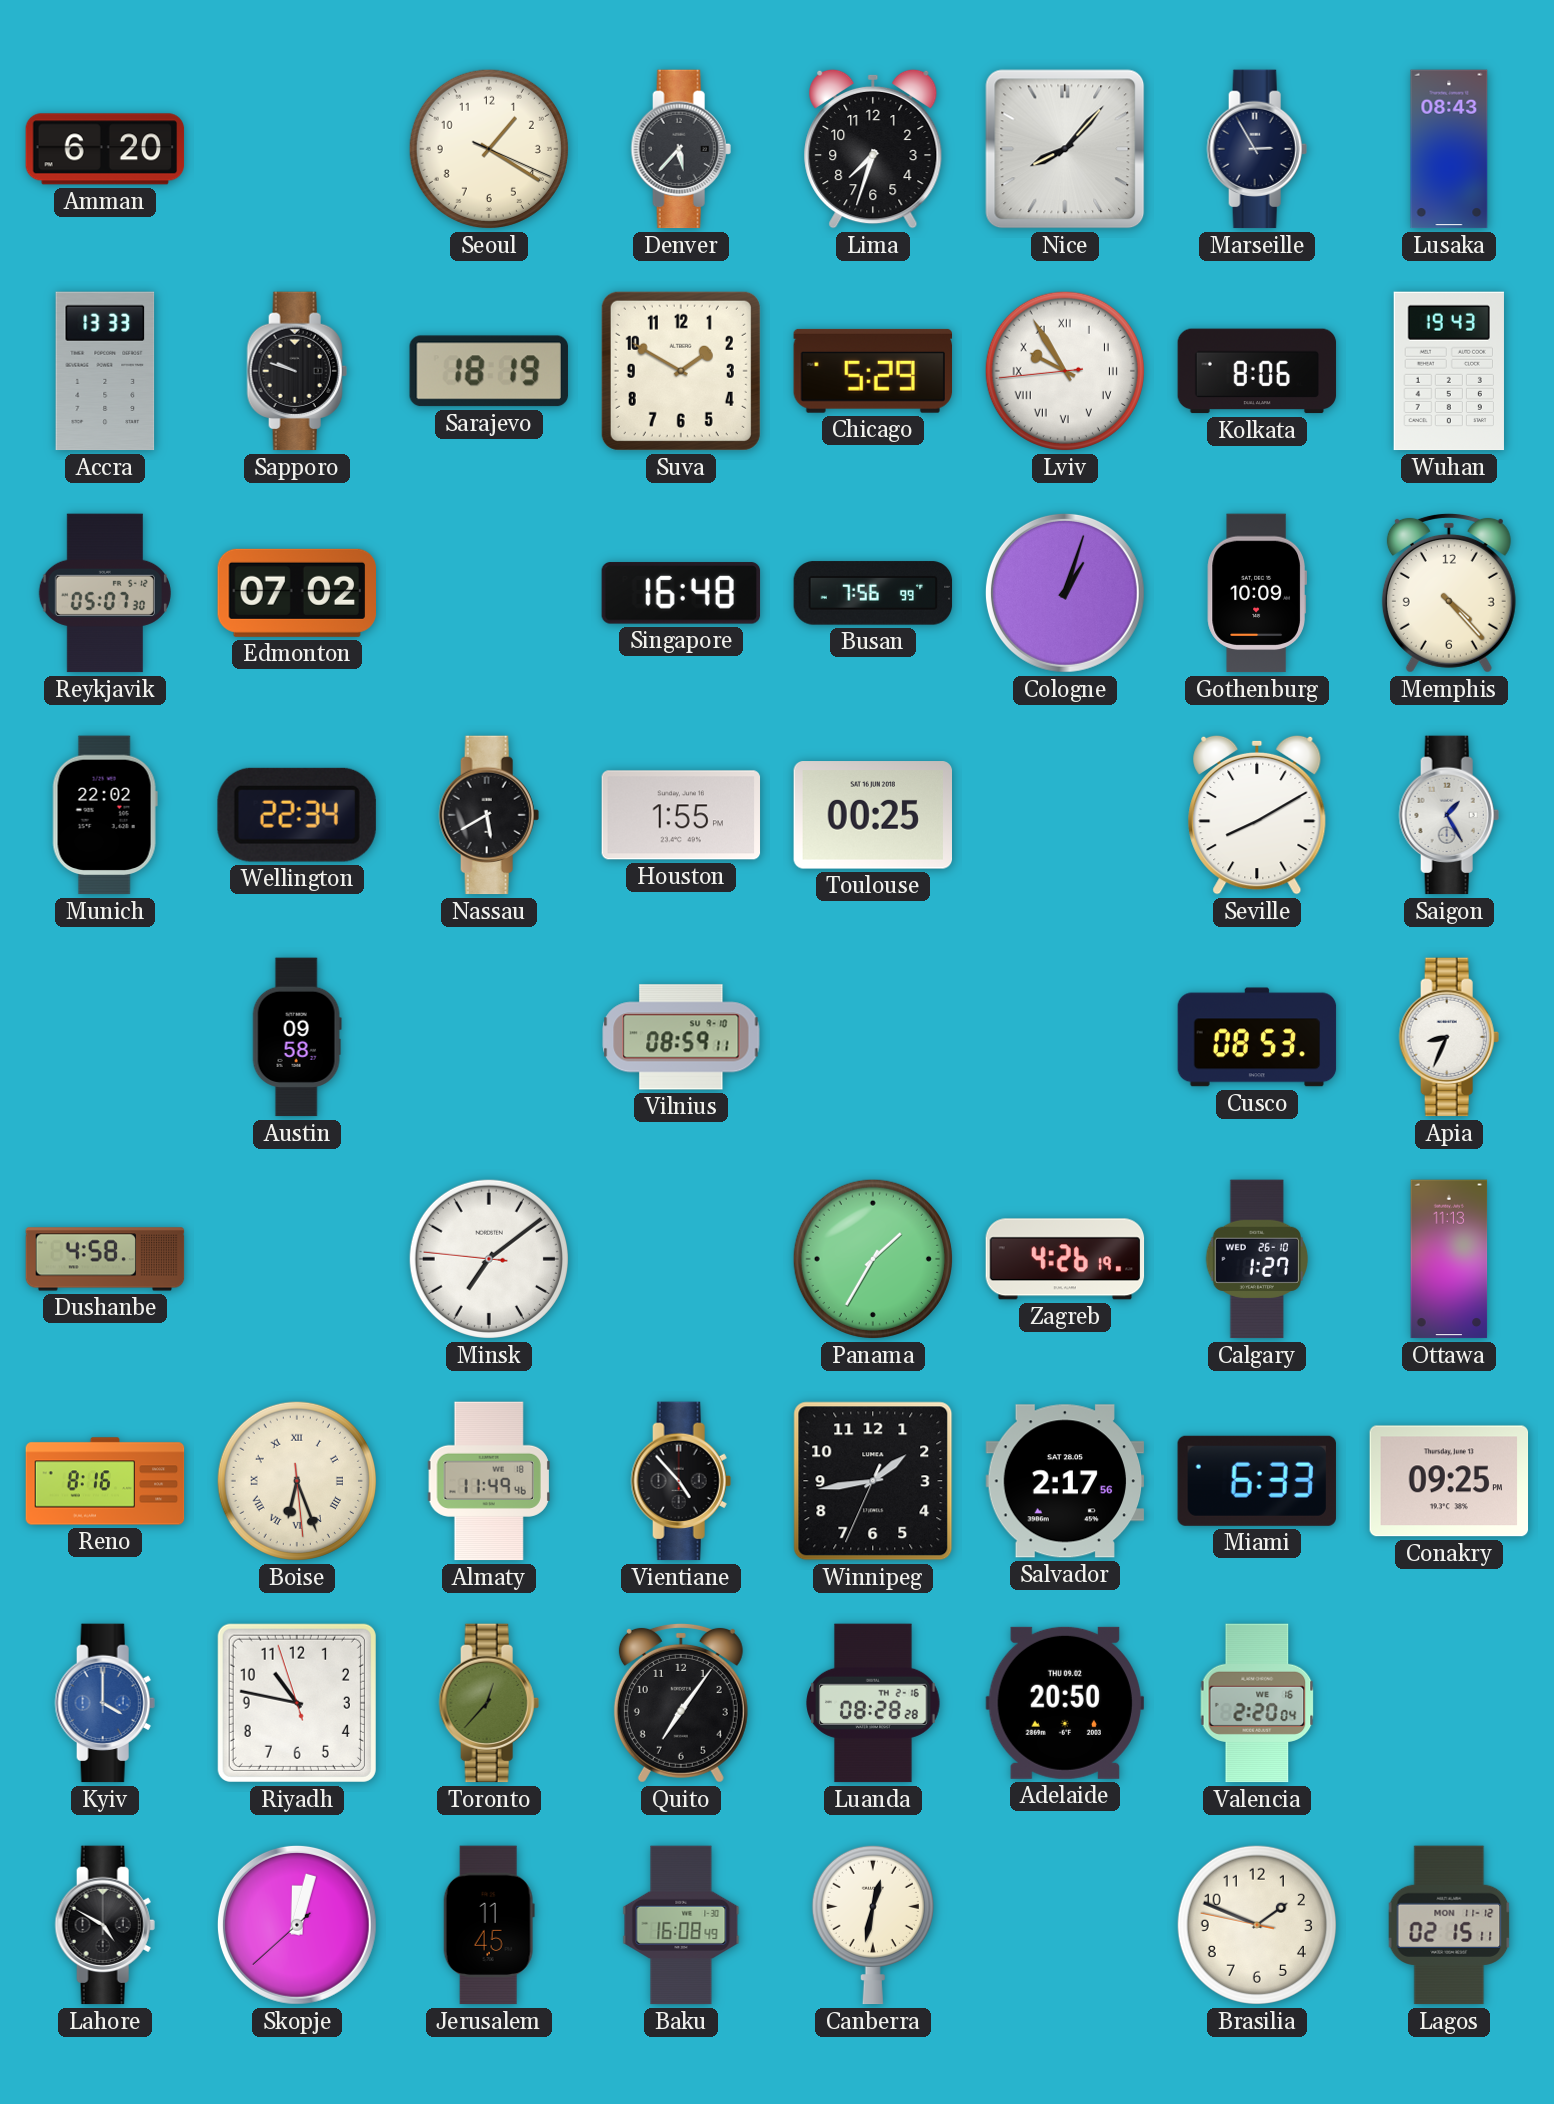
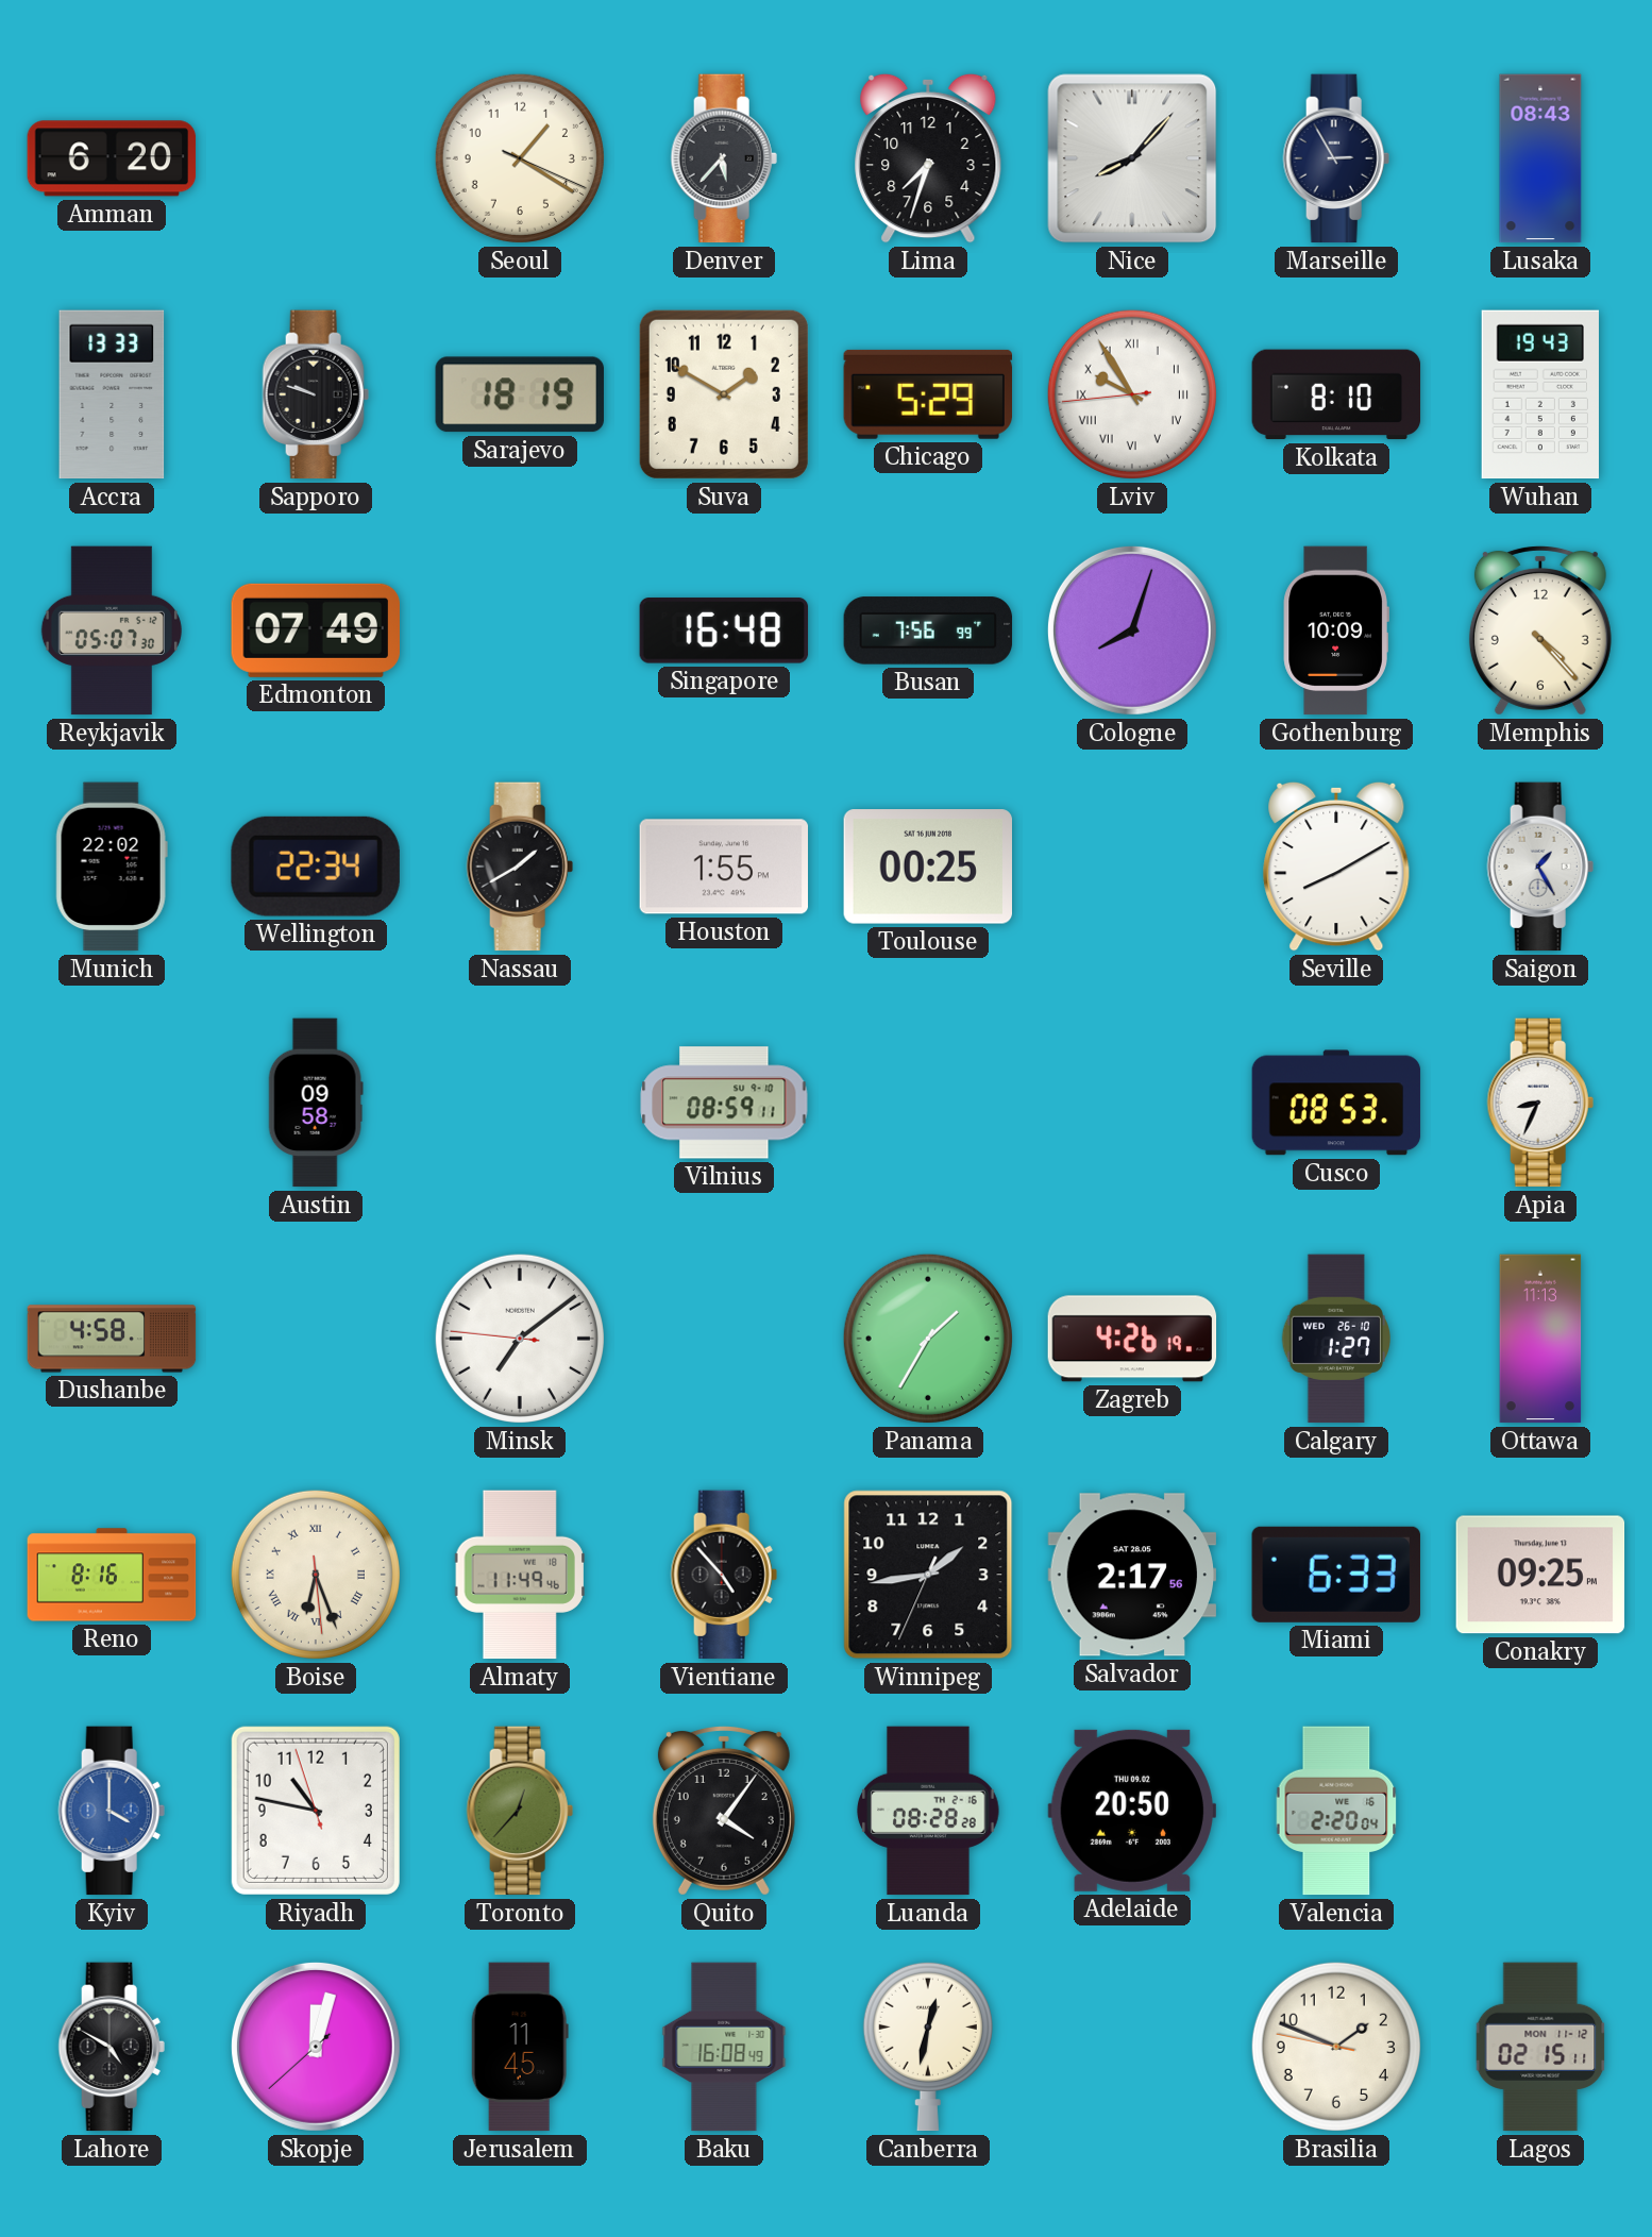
Kolkata: 8:06 -> 8:10 (1336, 394)
Edmonton: 07:02 -> 07:49 (315, 630)
Cologne: 1:03 -> 8:03 (1132, 630)
Nassau: 5:40 -> 1:40 (520, 867)
Quito: 7:06 -> 4:06 (724, 1811)
